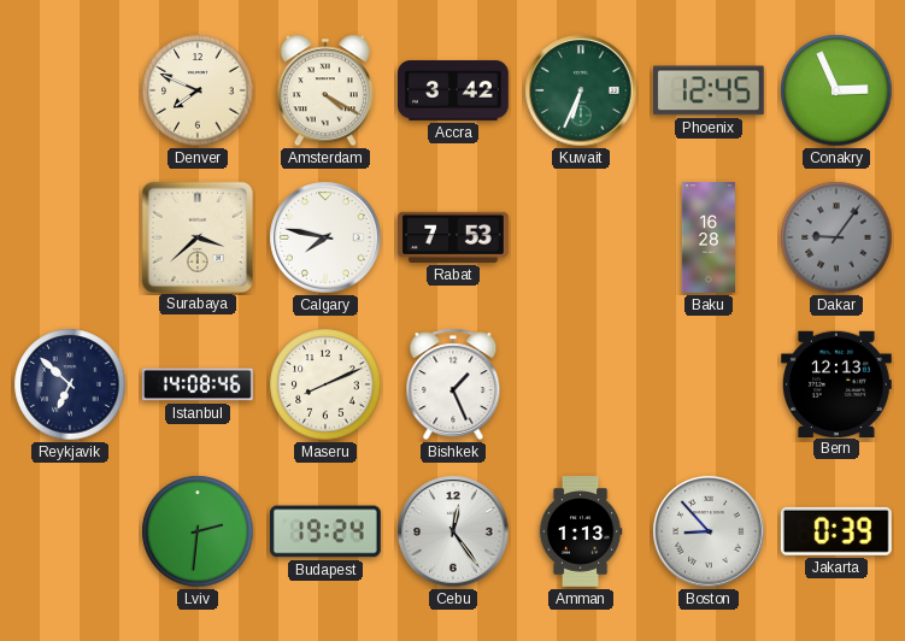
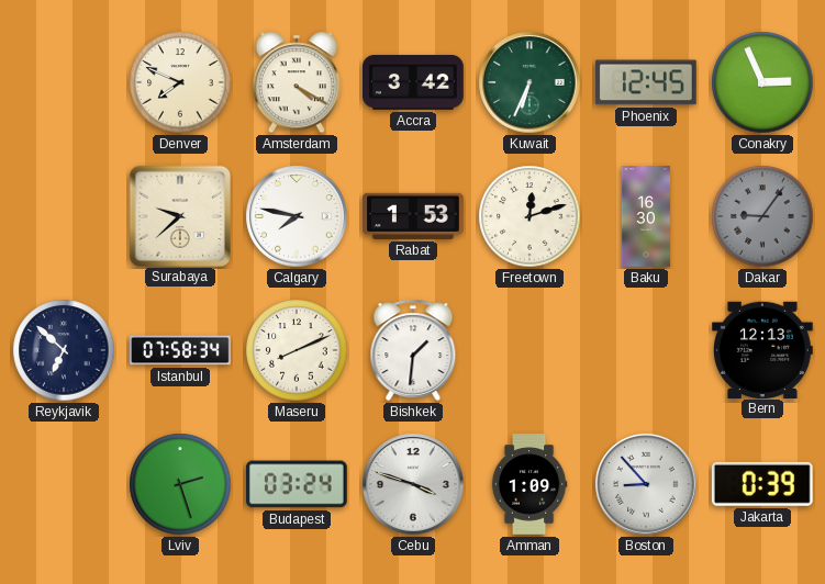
Surabaya: 3:38 -> 9:38 (179, 215)
Rabat: 7:53 -> 1:53 (414, 216)
Freetown: none -> 12:12 (529, 216)
Baku: 16:28 -> 16:30 (645, 216)
Istanbul: 14:08 -> 07:58 (181, 350)
Bishkek: 1:26 -> 1:31 (413, 350)
Lviv: 2:31 -> 2:27 (180, 484)
Budapest: 19:24 -> 03:24 (297, 484)
Cebu: 12:24 -> 3:48 (413, 484)
Amman: 1:13 -> 1:09 (529, 484)
